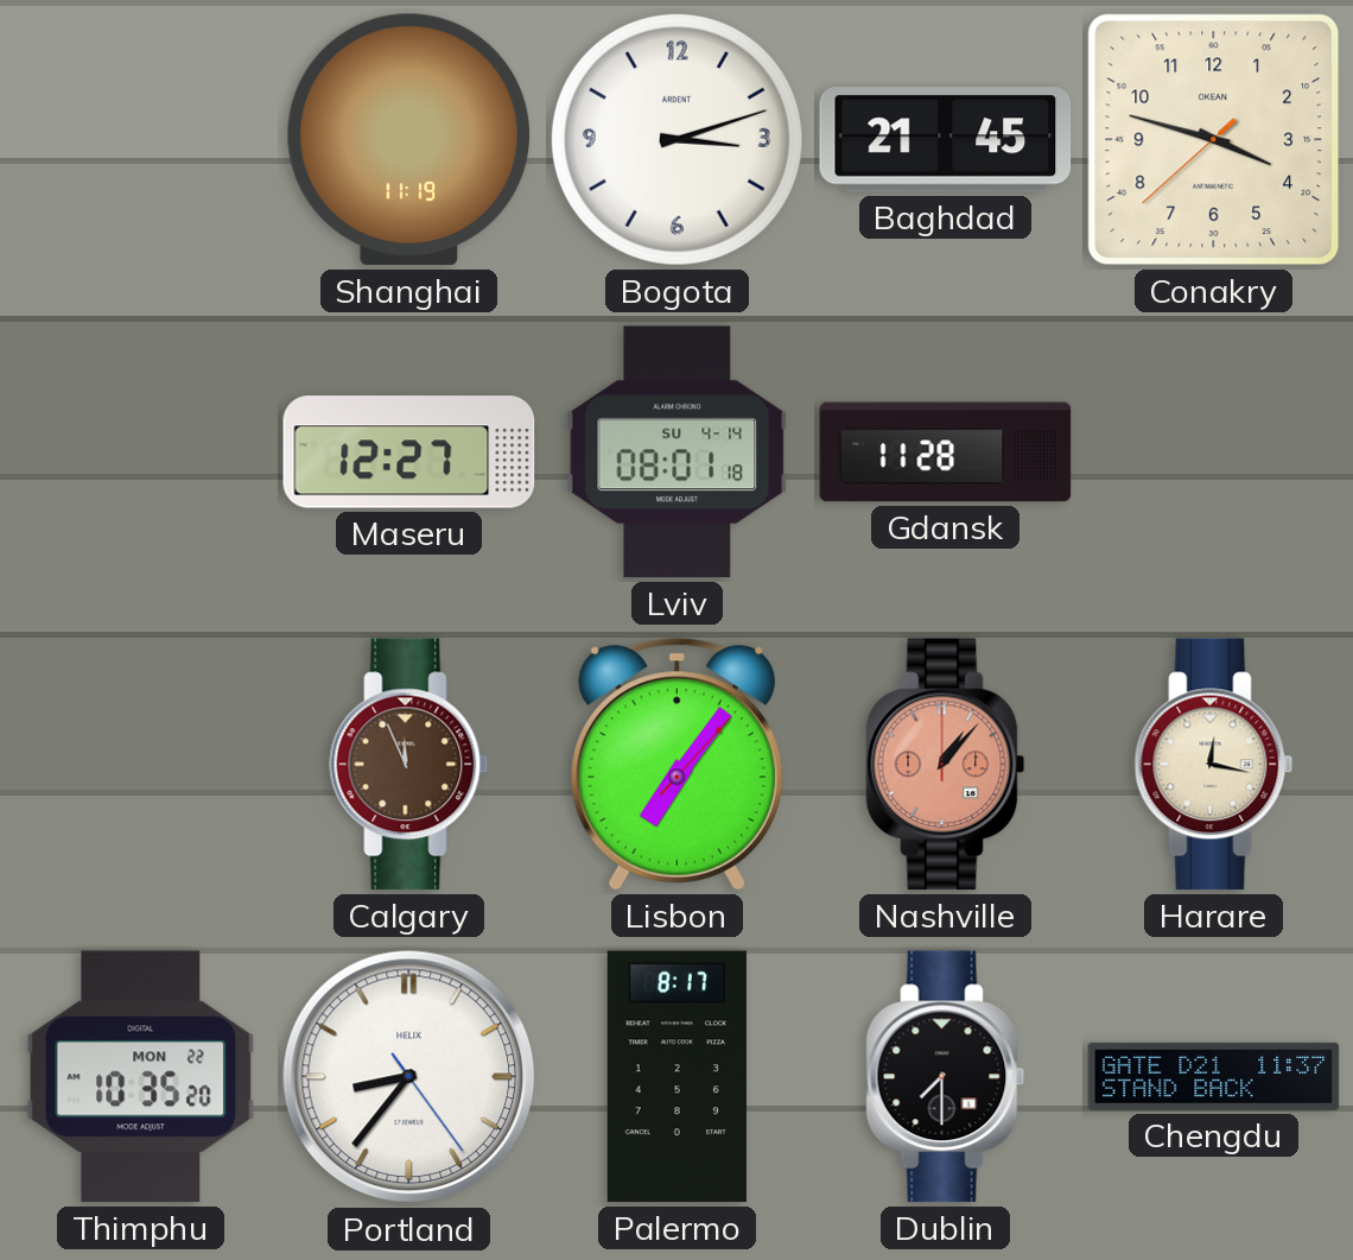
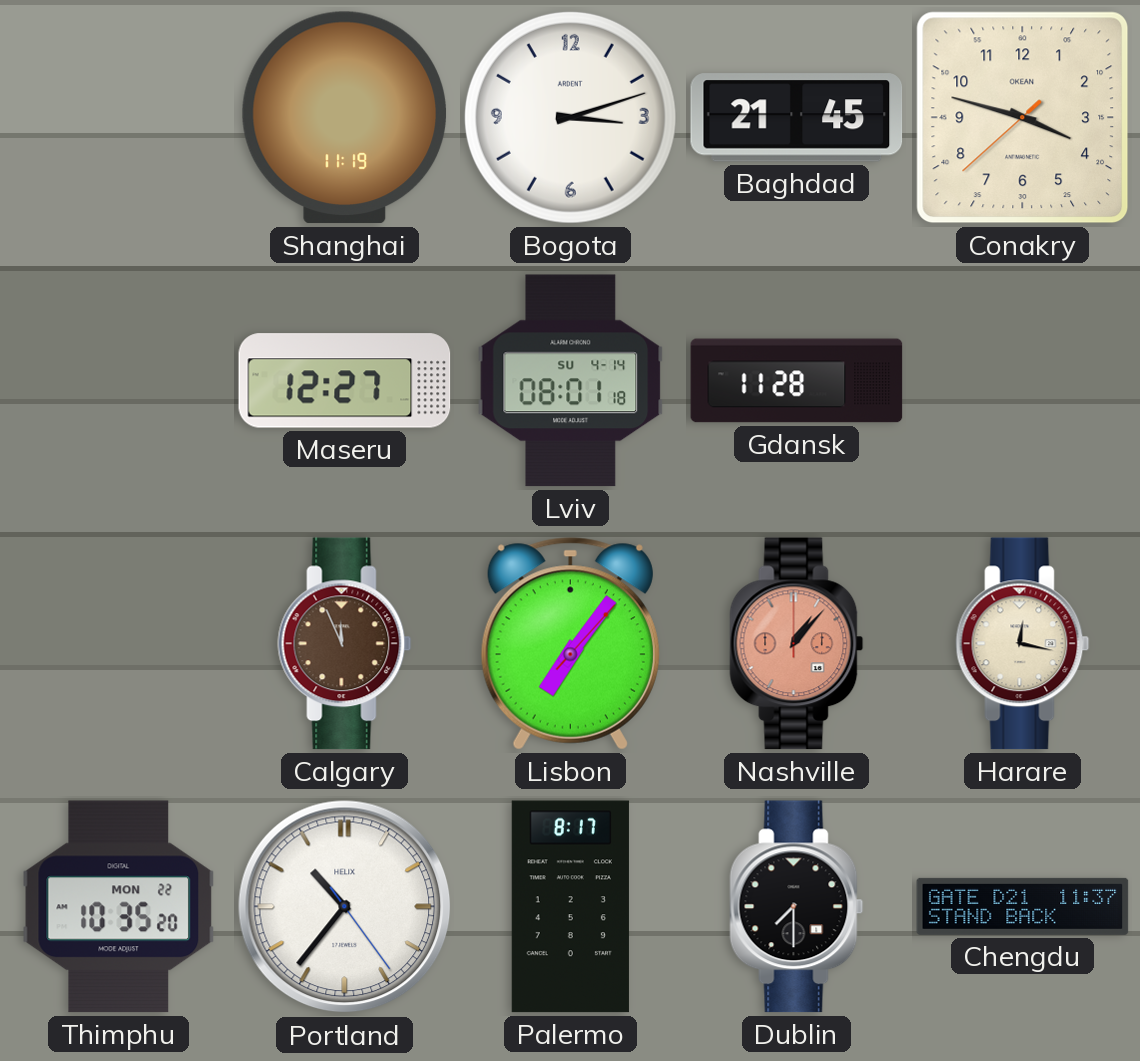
Portland: 8:36 -> 10:36 (345, 907)
